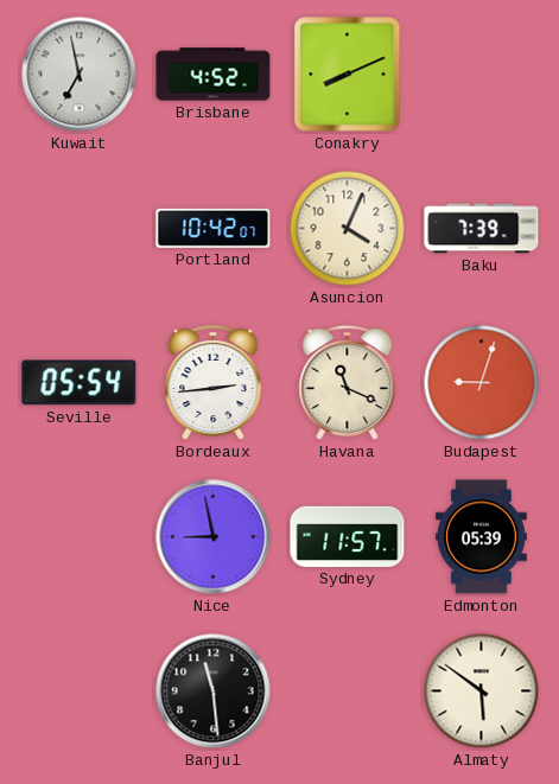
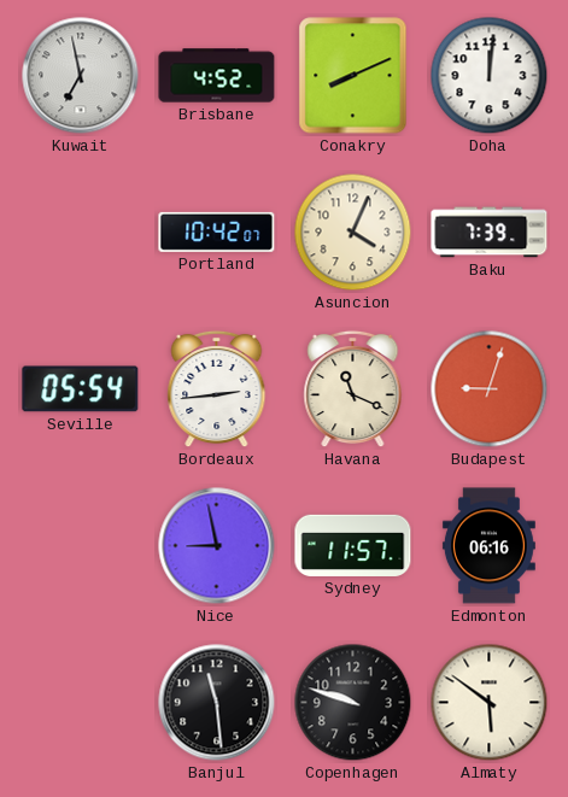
Doha: none -> 12:01 (490, 76)
Edmonton: 05:39 -> 06:16 (488, 546)
Copenhagen: none -> 9:48 (353, 703)
